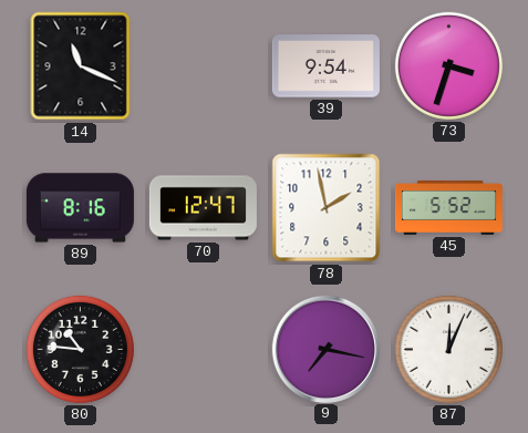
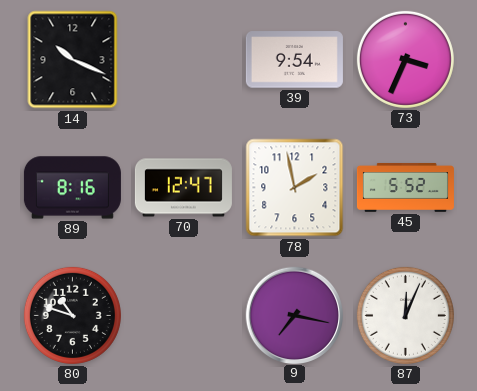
14: 11:19 -> 10:19 (73, 60)
73: 3:33 -> 3:34 (405, 59)
80: 10:46 -> 10:48 (72, 315)
